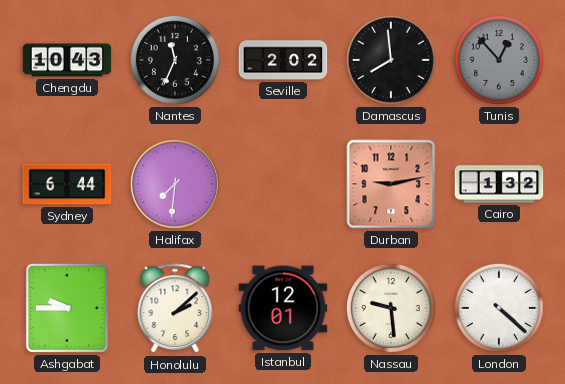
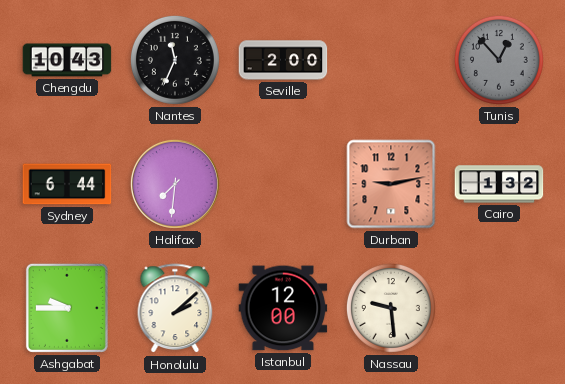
Seville: 2:02 -> 2:00 (283, 60)
Damascus: 7:59 -> none (391, 60)
Istanbul: 12:01 -> 12:00 (283, 308)
London: 4:22 -> none (499, 308)
